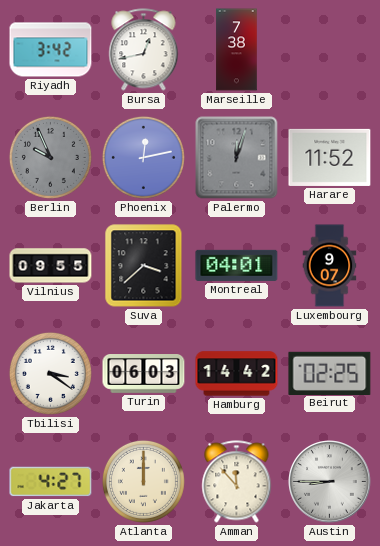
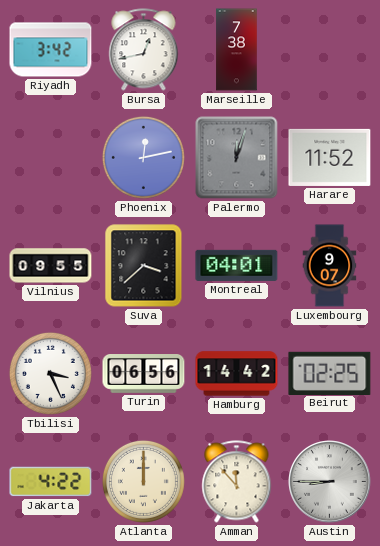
Berlin: 9:56 -> none (50, 157)
Tbilisi: 3:21 -> 3:26 (50, 373)
Turin: 06:03 -> 06:56 (144, 374)
Jakarta: 4:27 -> 4:22 (51, 482)
